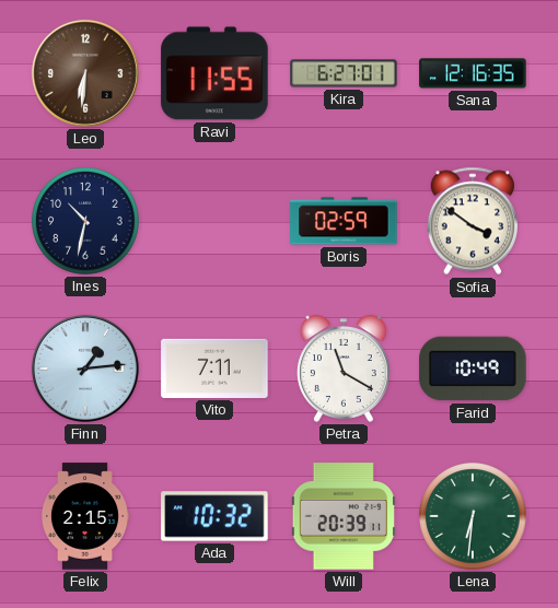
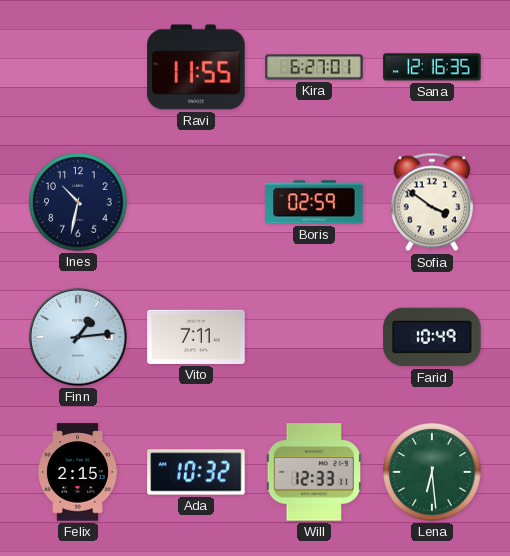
Leo: 6:31 -> none (85, 73)
Petra: 11:20 -> none (344, 369)
Will: 20:39 -> 12:33 (313, 472)
Lena: 6:31 -> 6:29 (432, 472)
